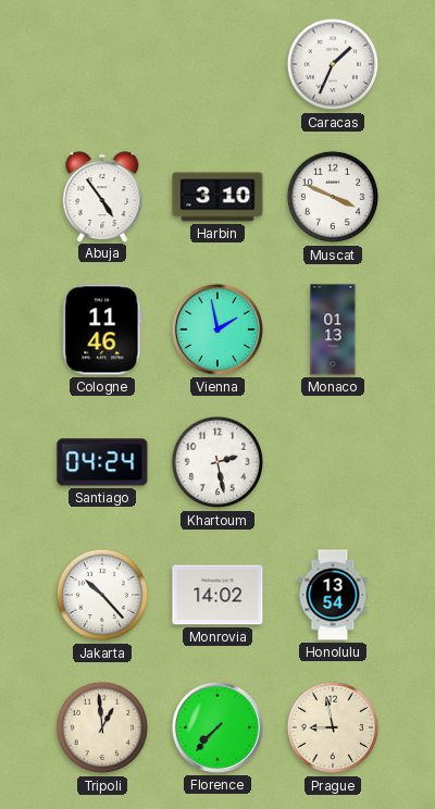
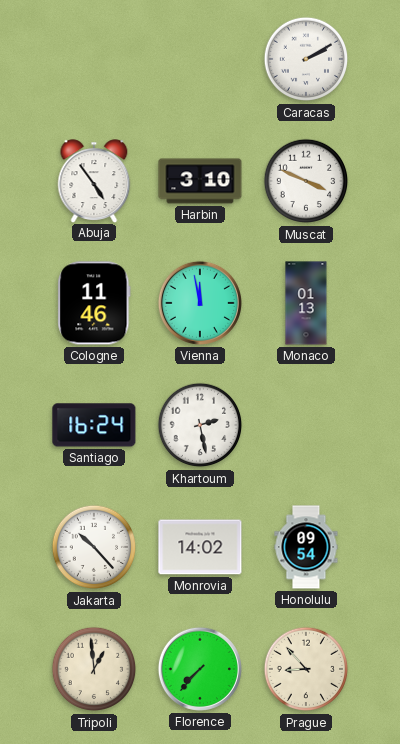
Caracas: 1:34 -> 2:10 (306, 59)
Vienna: 1:58 -> 11:58 (200, 303)
Santiago: 04:24 -> 16:24 (94, 425)
Honolulu: 13:54 -> 09:54 (306, 547)
Prague: 8:58 -> 8:53 (306, 669)
